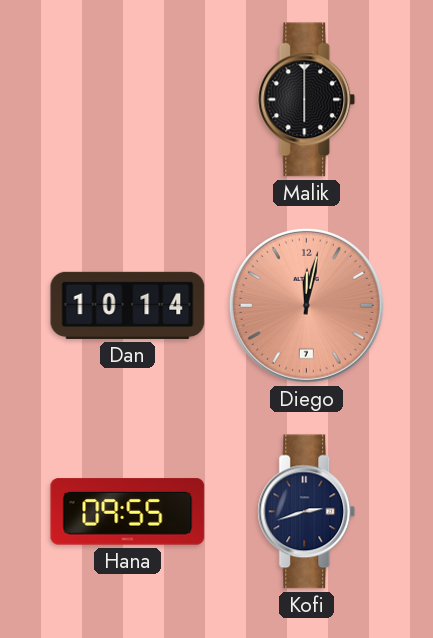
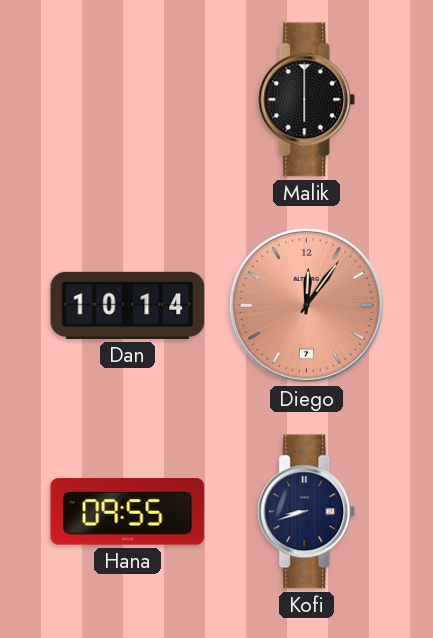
Diego: 12:02 -> 12:06 (306, 305)
Kofi: 2:42 -> 8:42 (307, 512)
